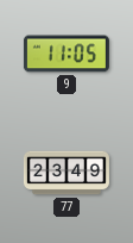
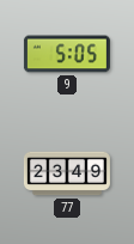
9: 11:05 -> 5:05 (67, 54)
